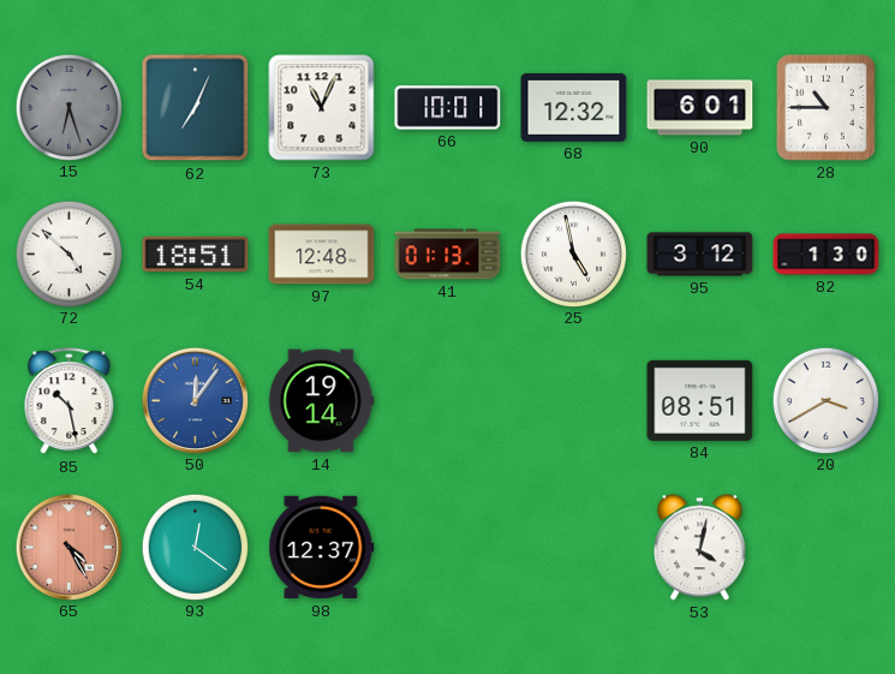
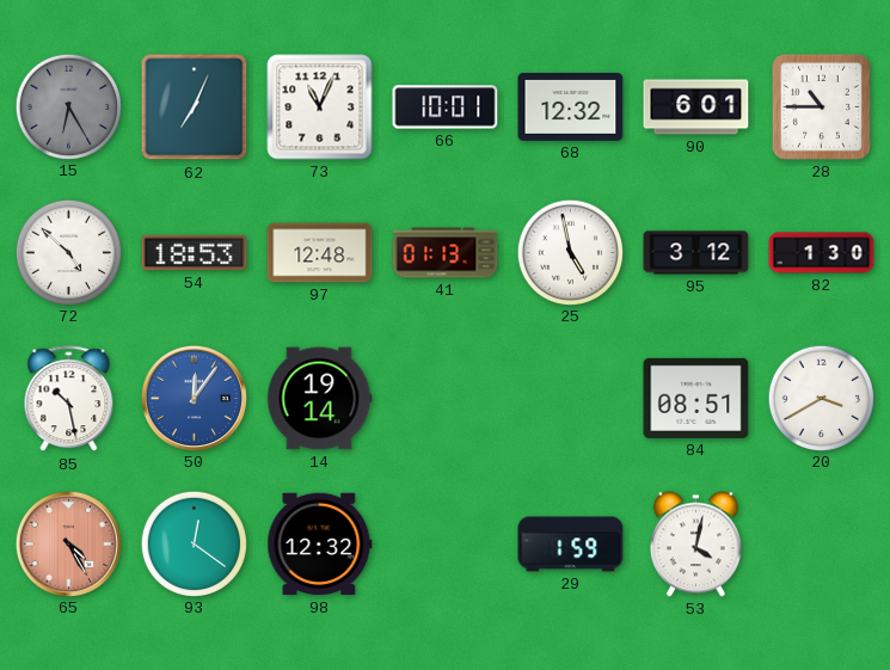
15: 6:27 -> 6:25 (68, 106)
54: 18:51 -> 18:53 (195, 253)
98: 12:37 -> 12:32 (320, 545)
29: none -> 1:59 (571, 545)
